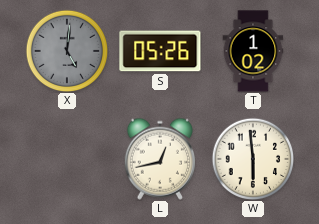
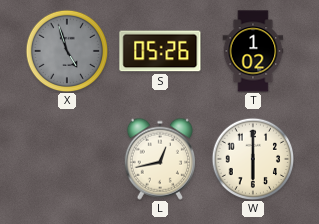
X: 5:01 -> 4:57 (67, 51)
W: 5:59 -> 6:00 (253, 159)
